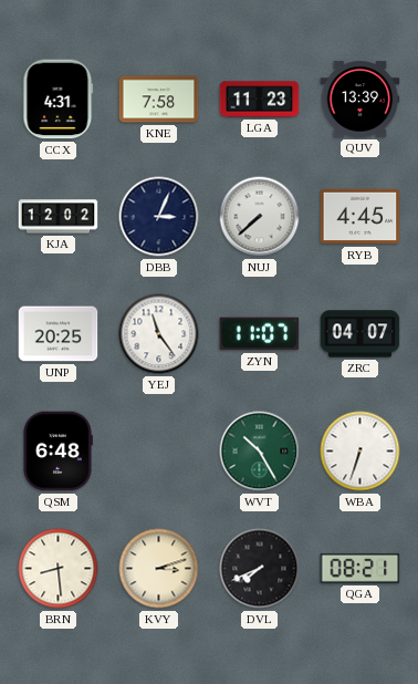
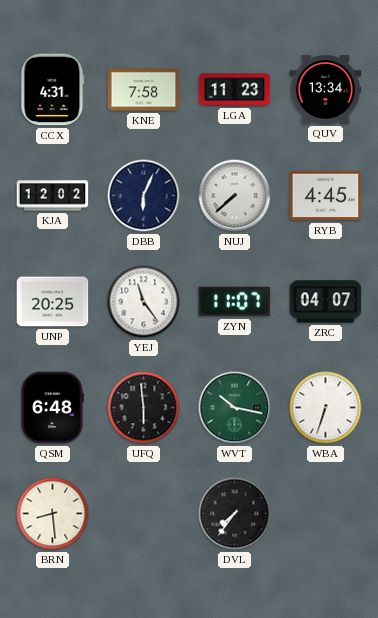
QUV: 13:39 -> 13:34 (326, 90)
DBB: 3:04 -> 6:04 (144, 196)
UFQ: none -> 5:59 (144, 408)
WVT: 10:25 -> 10:17 (235, 408)
KVY: 3:12 -> none (159, 569)
DVL: 7:41 -> 7:36 (235, 514)
QGA: 08:21 -> none (360, 568)
